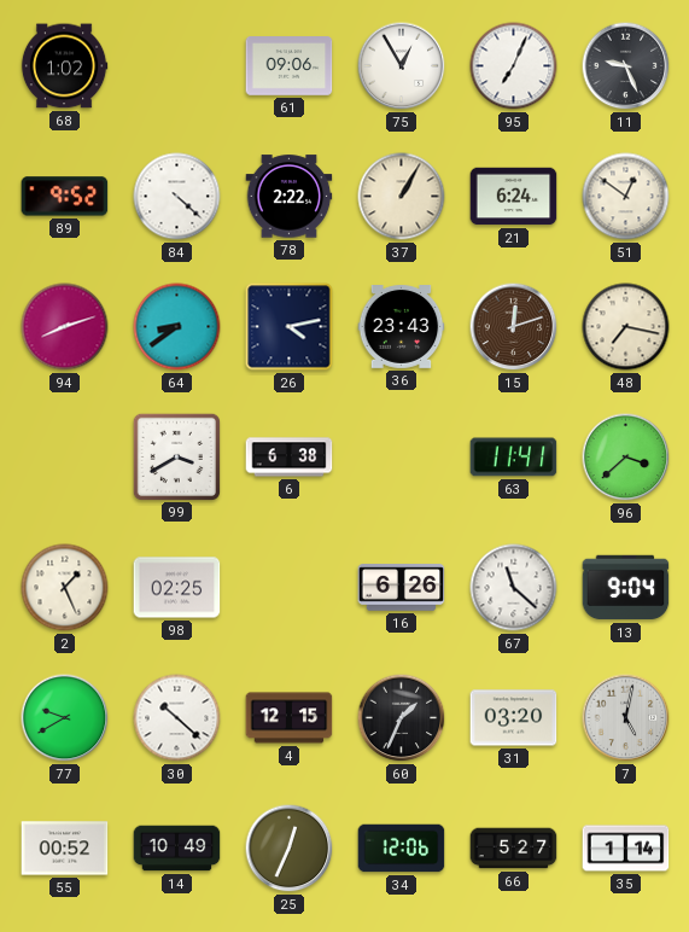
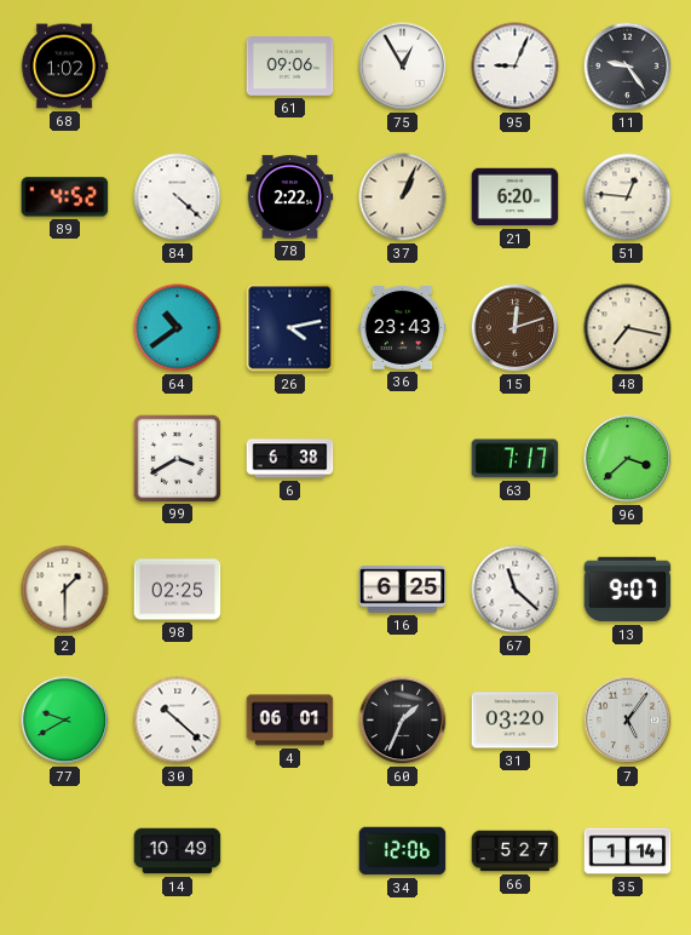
95: 7:04 -> 9:04 (516, 67)
11: 9:26 -> 9:24 (628, 67)
89: 9:52 -> 4:52 (65, 197)
37: 1:05 -> 1:04 (403, 197)
21: 6:24 -> 6:20 (516, 197)
51: 12:51 -> 12:46 (628, 197)
94: 8:12 -> none (65, 327)
64: 8:39 -> 10:39 (178, 328)
63: 11:41 -> 7:17 (516, 459)
2: 1:26 -> 1:30 (65, 590)
16: 6:26 -> 6:25 (403, 590)
13: 9:04 -> 9:07 (628, 590)
4: 12:15 -> 06:01 (290, 721)
7: 5:02 -> 5:06 (628, 721)
55: 00:52 -> none (65, 849)
25: 12:34 -> none (290, 849)
